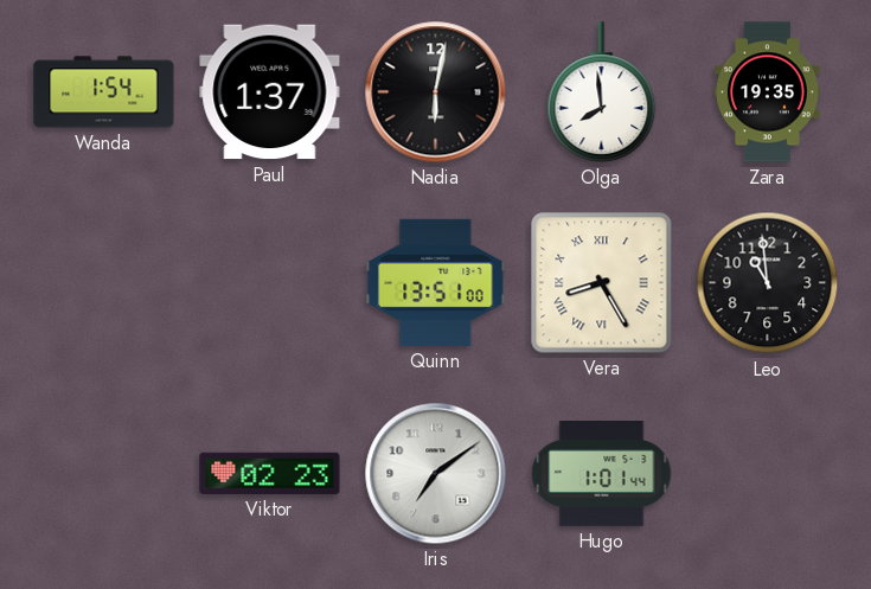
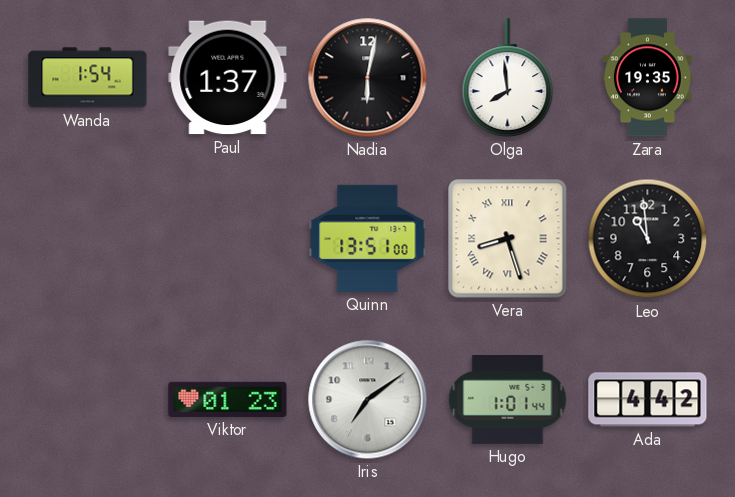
Vera: 8:25 -> 8:27 (508, 239)
Viktor: 02:23 -> 01:23 (228, 399)
Ada: none -> 4:42 (648, 400)
